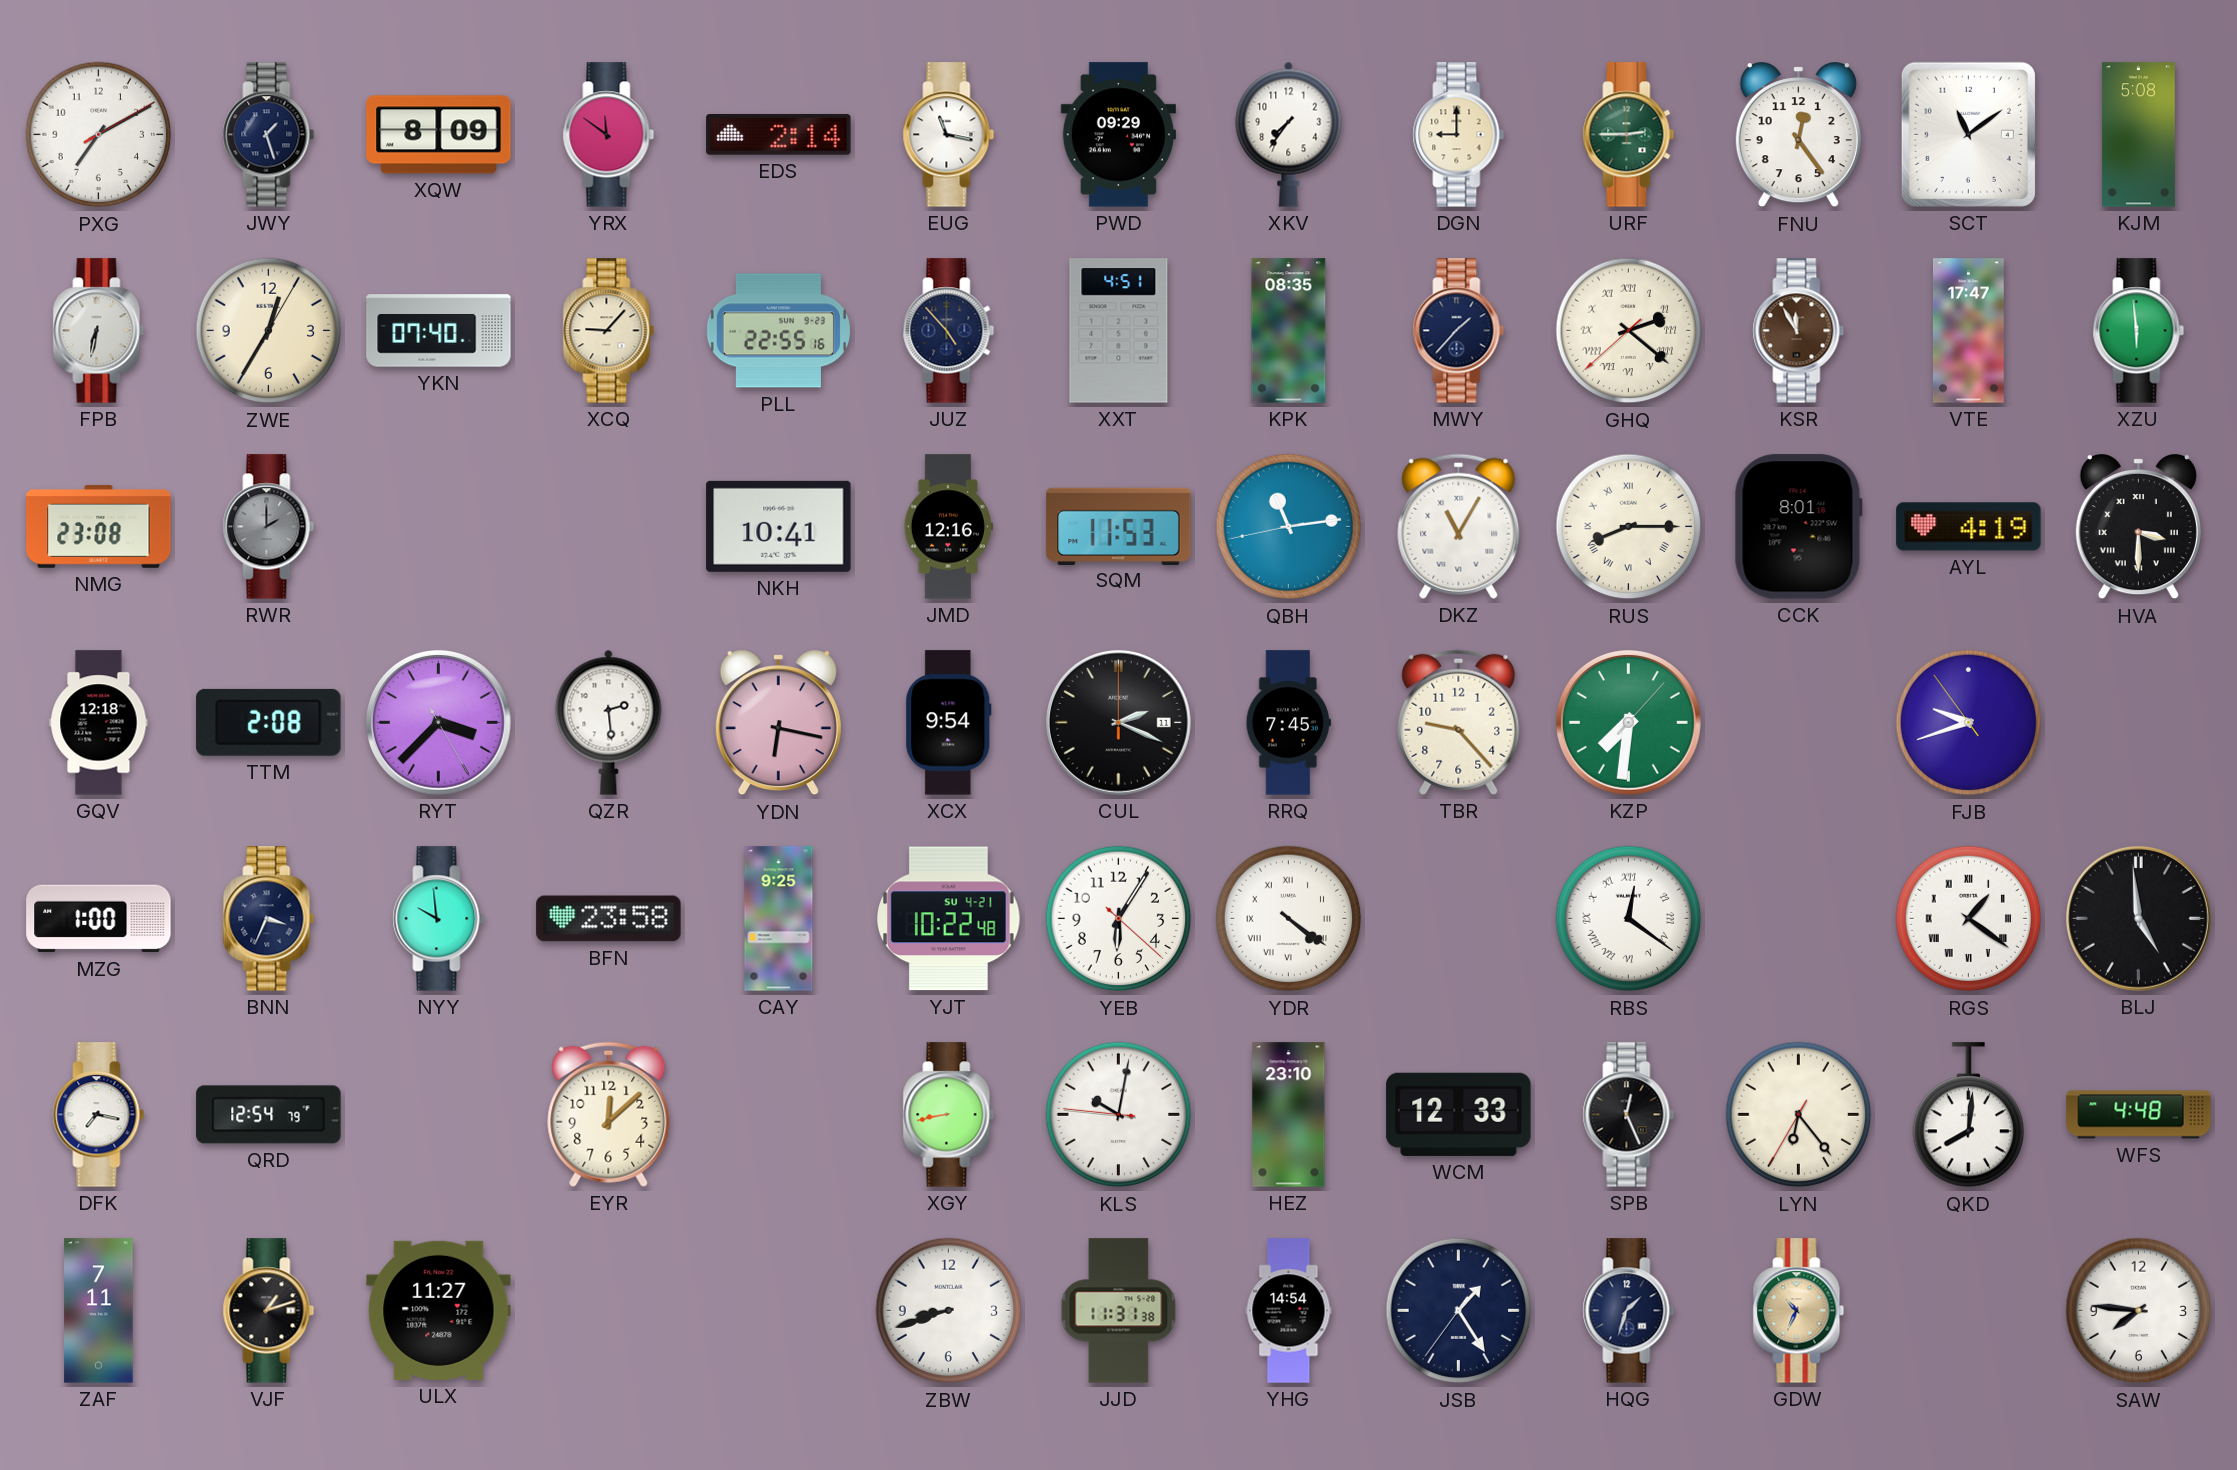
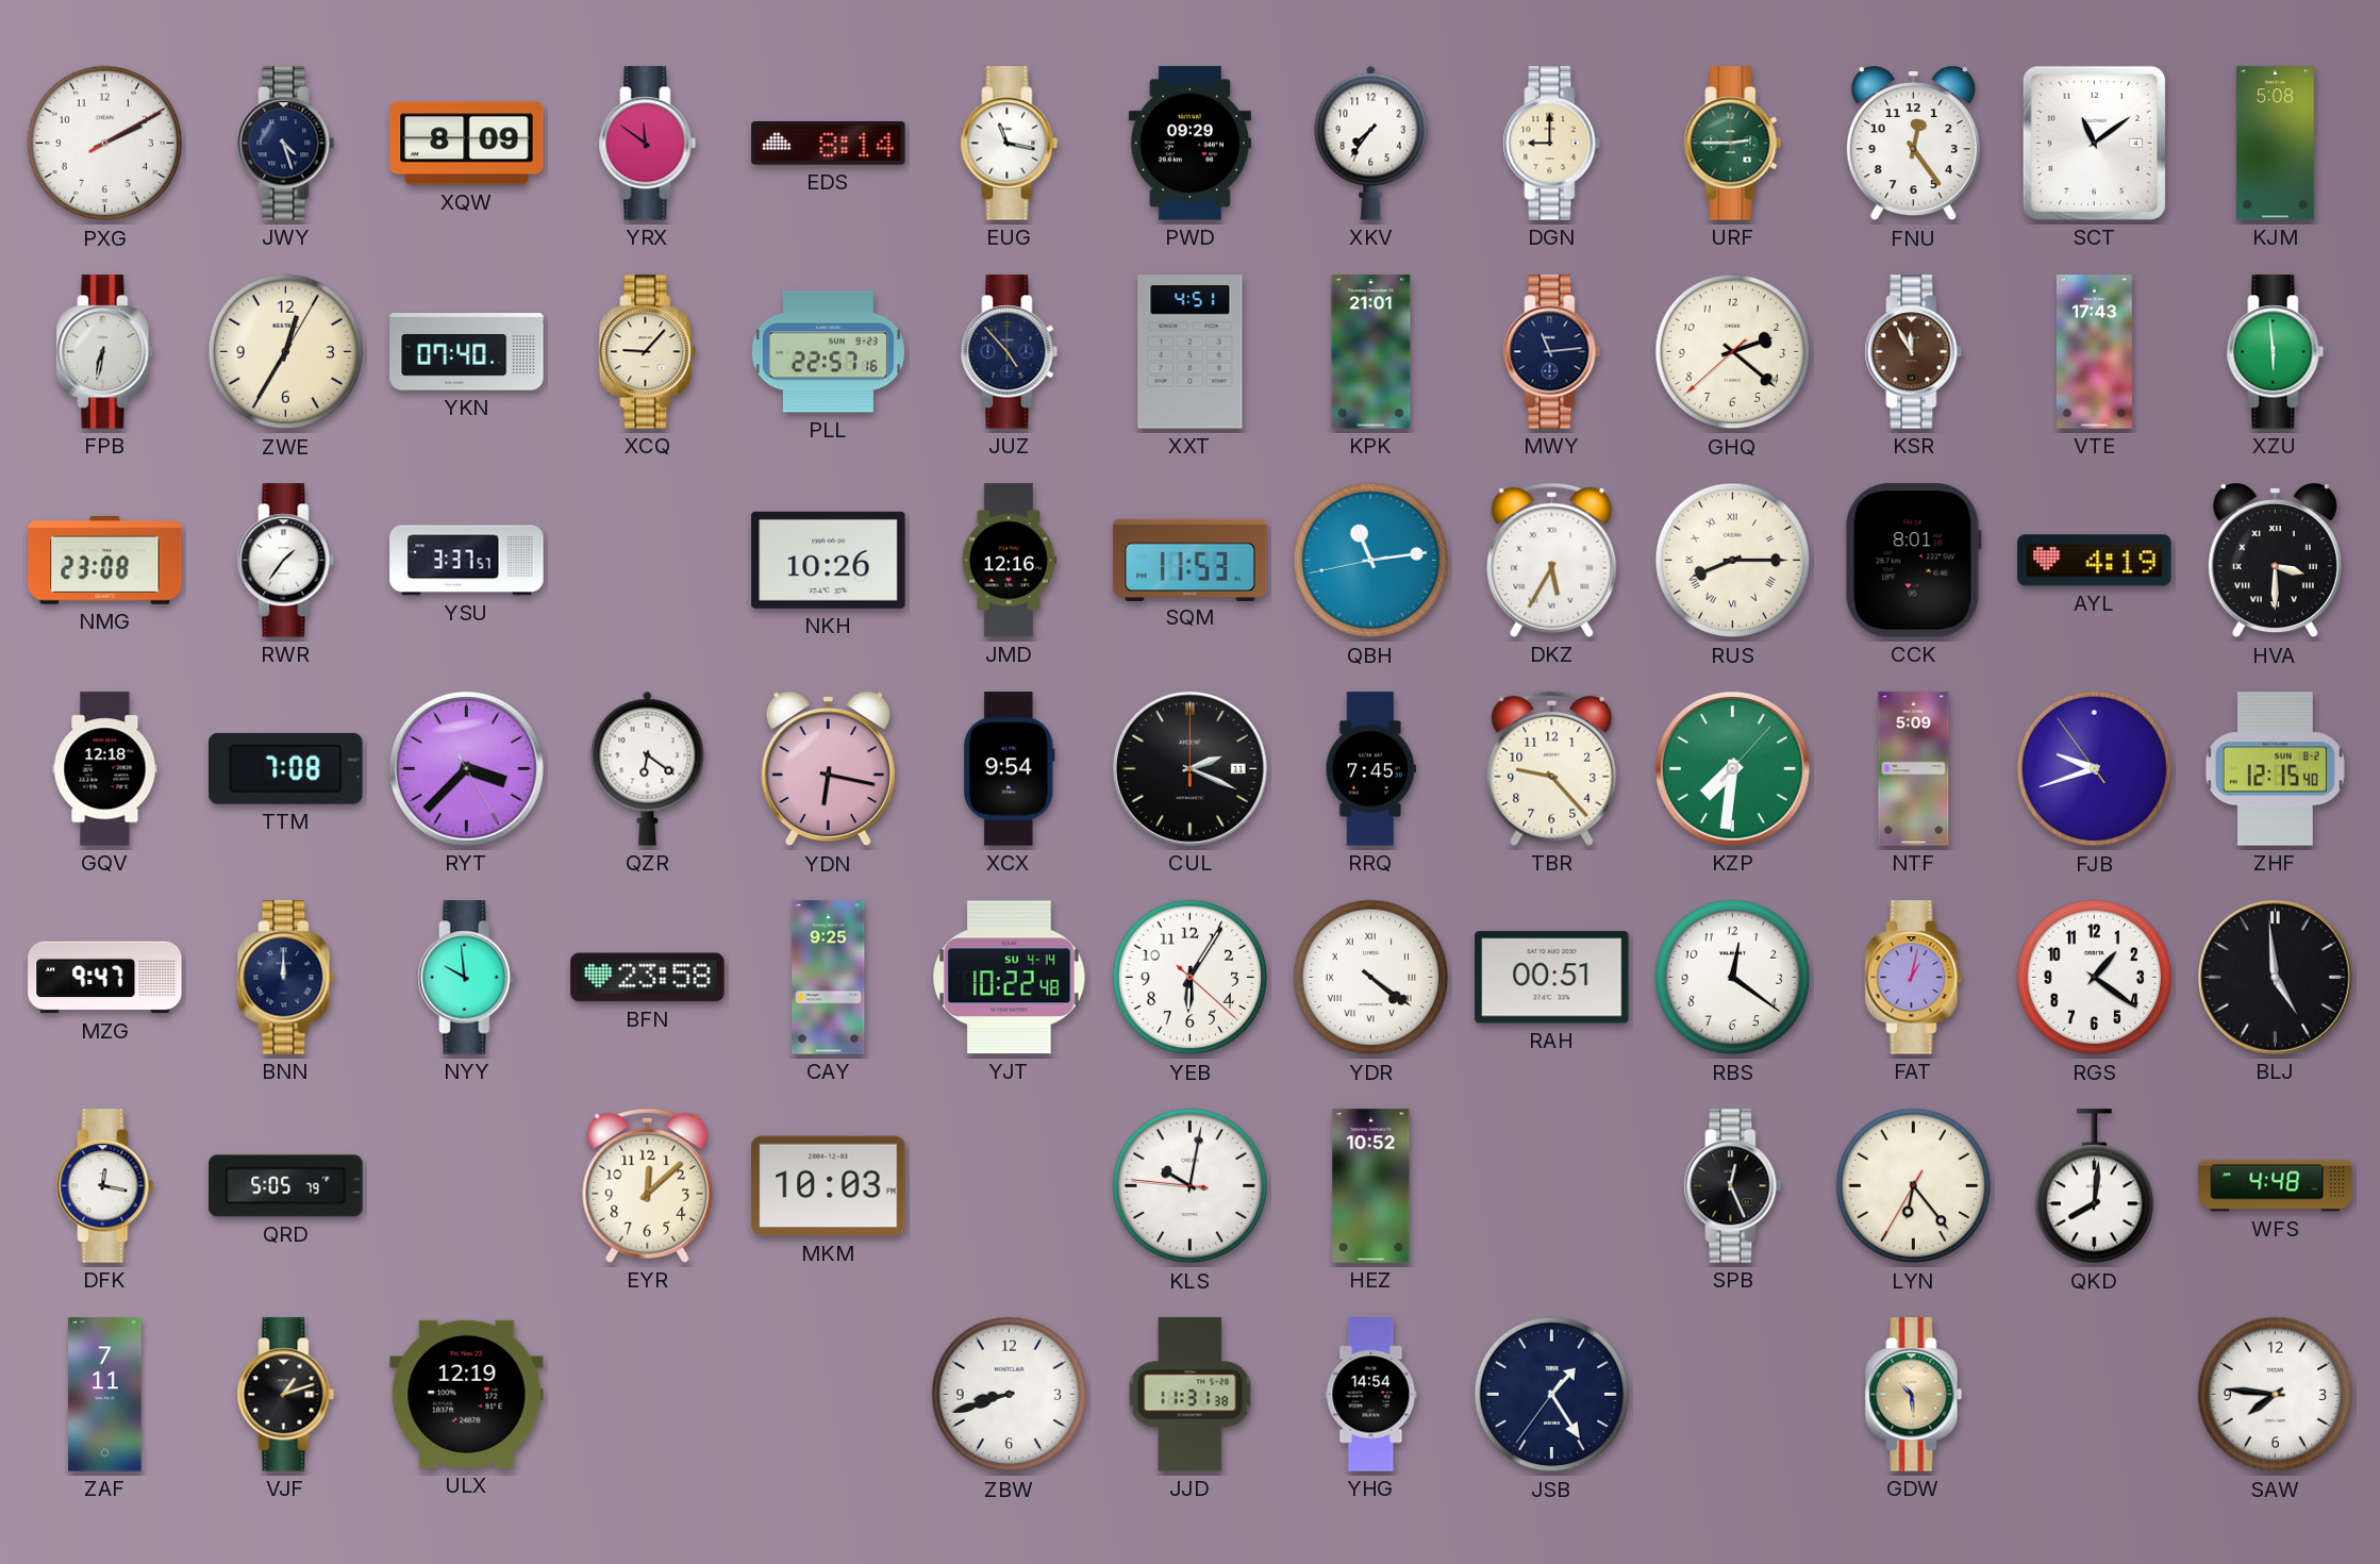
PXG: 7:10 -> 2:10 (105, 144)
JWY: 1:27 -> 4:27 (286, 144)
EDS: 2:14 -> 8:14 (829, 144)
PLL: 22:55 -> 22:57 (828, 352)
KPK: 08:35 -> 21:01 (1371, 352)
MWY: 1:37 -> 11:14 (1552, 352)
GHQ numerals: Roman -> Arabic (1733, 352)
VTE: 17:47 -> 17:43 (2094, 352)
RWR: 2:00 -> 1:36 (286, 561)
RWR dial: grey -> white (286, 561)
YSU: none -> 3:37 (467, 561)
NKH: 10:41 -> 10:26 (829, 560)
DKZ: 11:05 -> 5:35 (1552, 560)
TTM: 2:08 -> 7:08 (286, 768)
QZR: 2:29 -> 6:21 (648, 768)
NTF: none -> 5:09 (1914, 769)
ZHF: none -> 12:15 (2275, 769)
MZG: 1:00 -> 9:47 (105, 978)
BNN: 3:34 -> 12:00 (286, 978)
YJT date: SU 4-21 -> SU 4-14 (1010, 978)
RAH: none -> 00:51 (1552, 978)
RBS numerals: Roman -> Arabic (1733, 978)
FAT: none -> 1:02 (1914, 978)
RGS numerals: Roman -> Arabic (2095, 978)
DFK: 7:17 -> 12:17 (105, 1186)
QRD: 12:54 -> 5:05 (286, 1186)
MKM: none -> 10:03 (829, 1186)
XGY: 8:43 -> none (949, 1115)
HEZ: 23:10 -> 10:52 (1371, 1186)
WCM: 12:33 -> none (1459, 1114)
ULX: 11:27 -> 12:19 (467, 1394)
HQG: 1:33 -> none (1629, 1311)
GDW: 10:34 -> 10:29 (1914, 1395)
